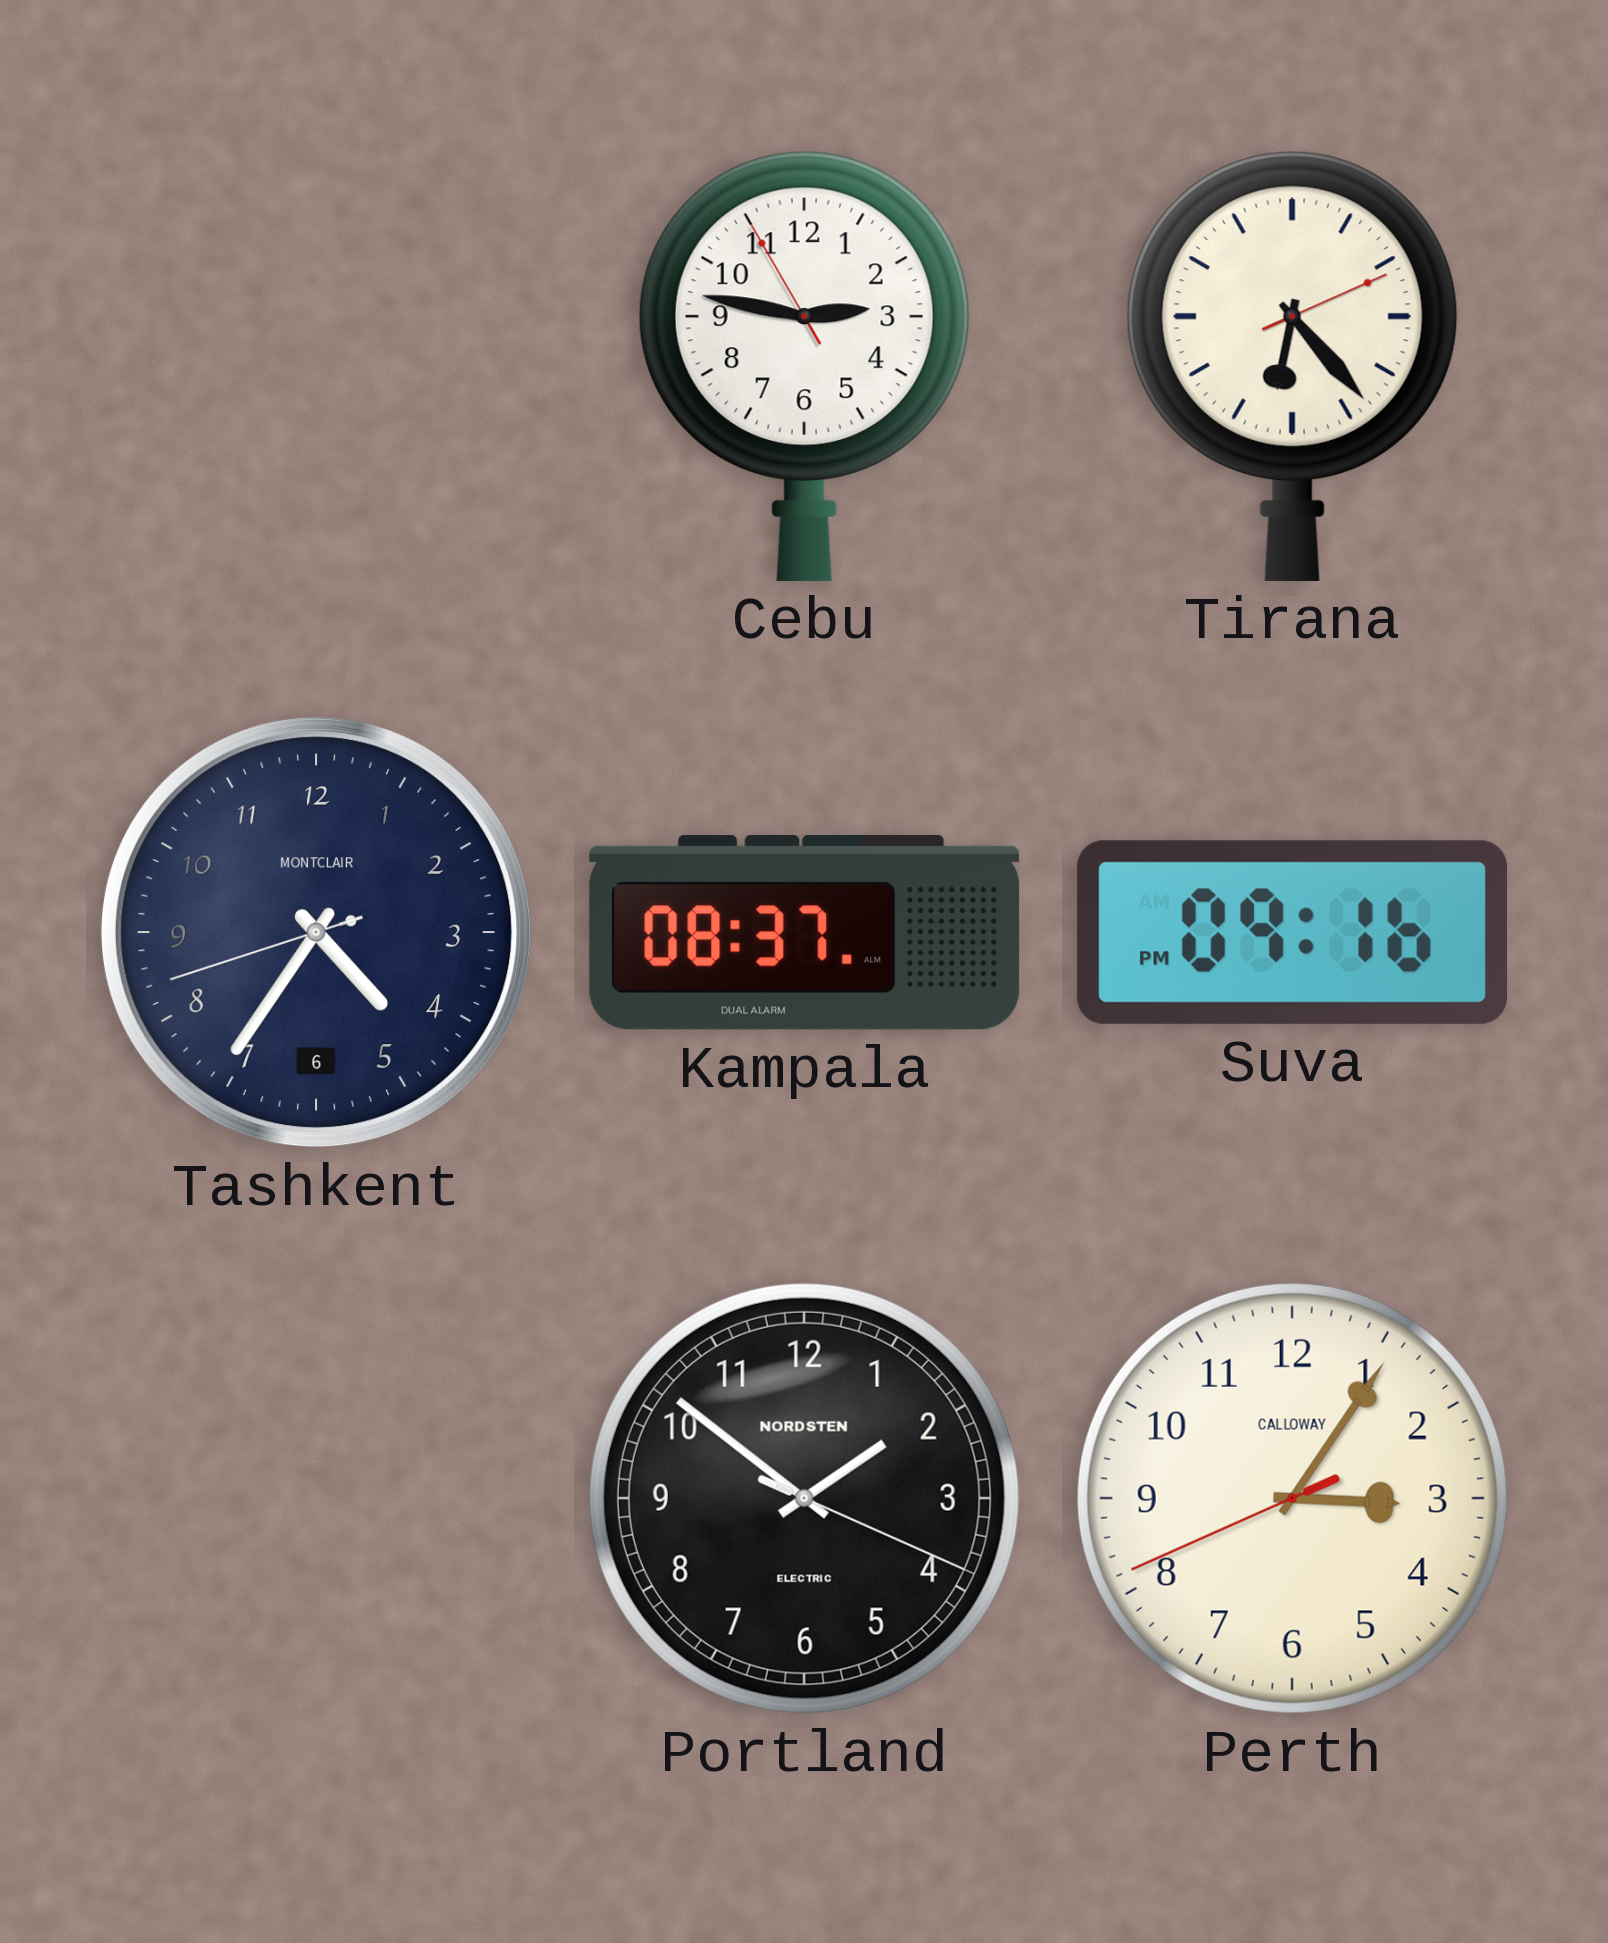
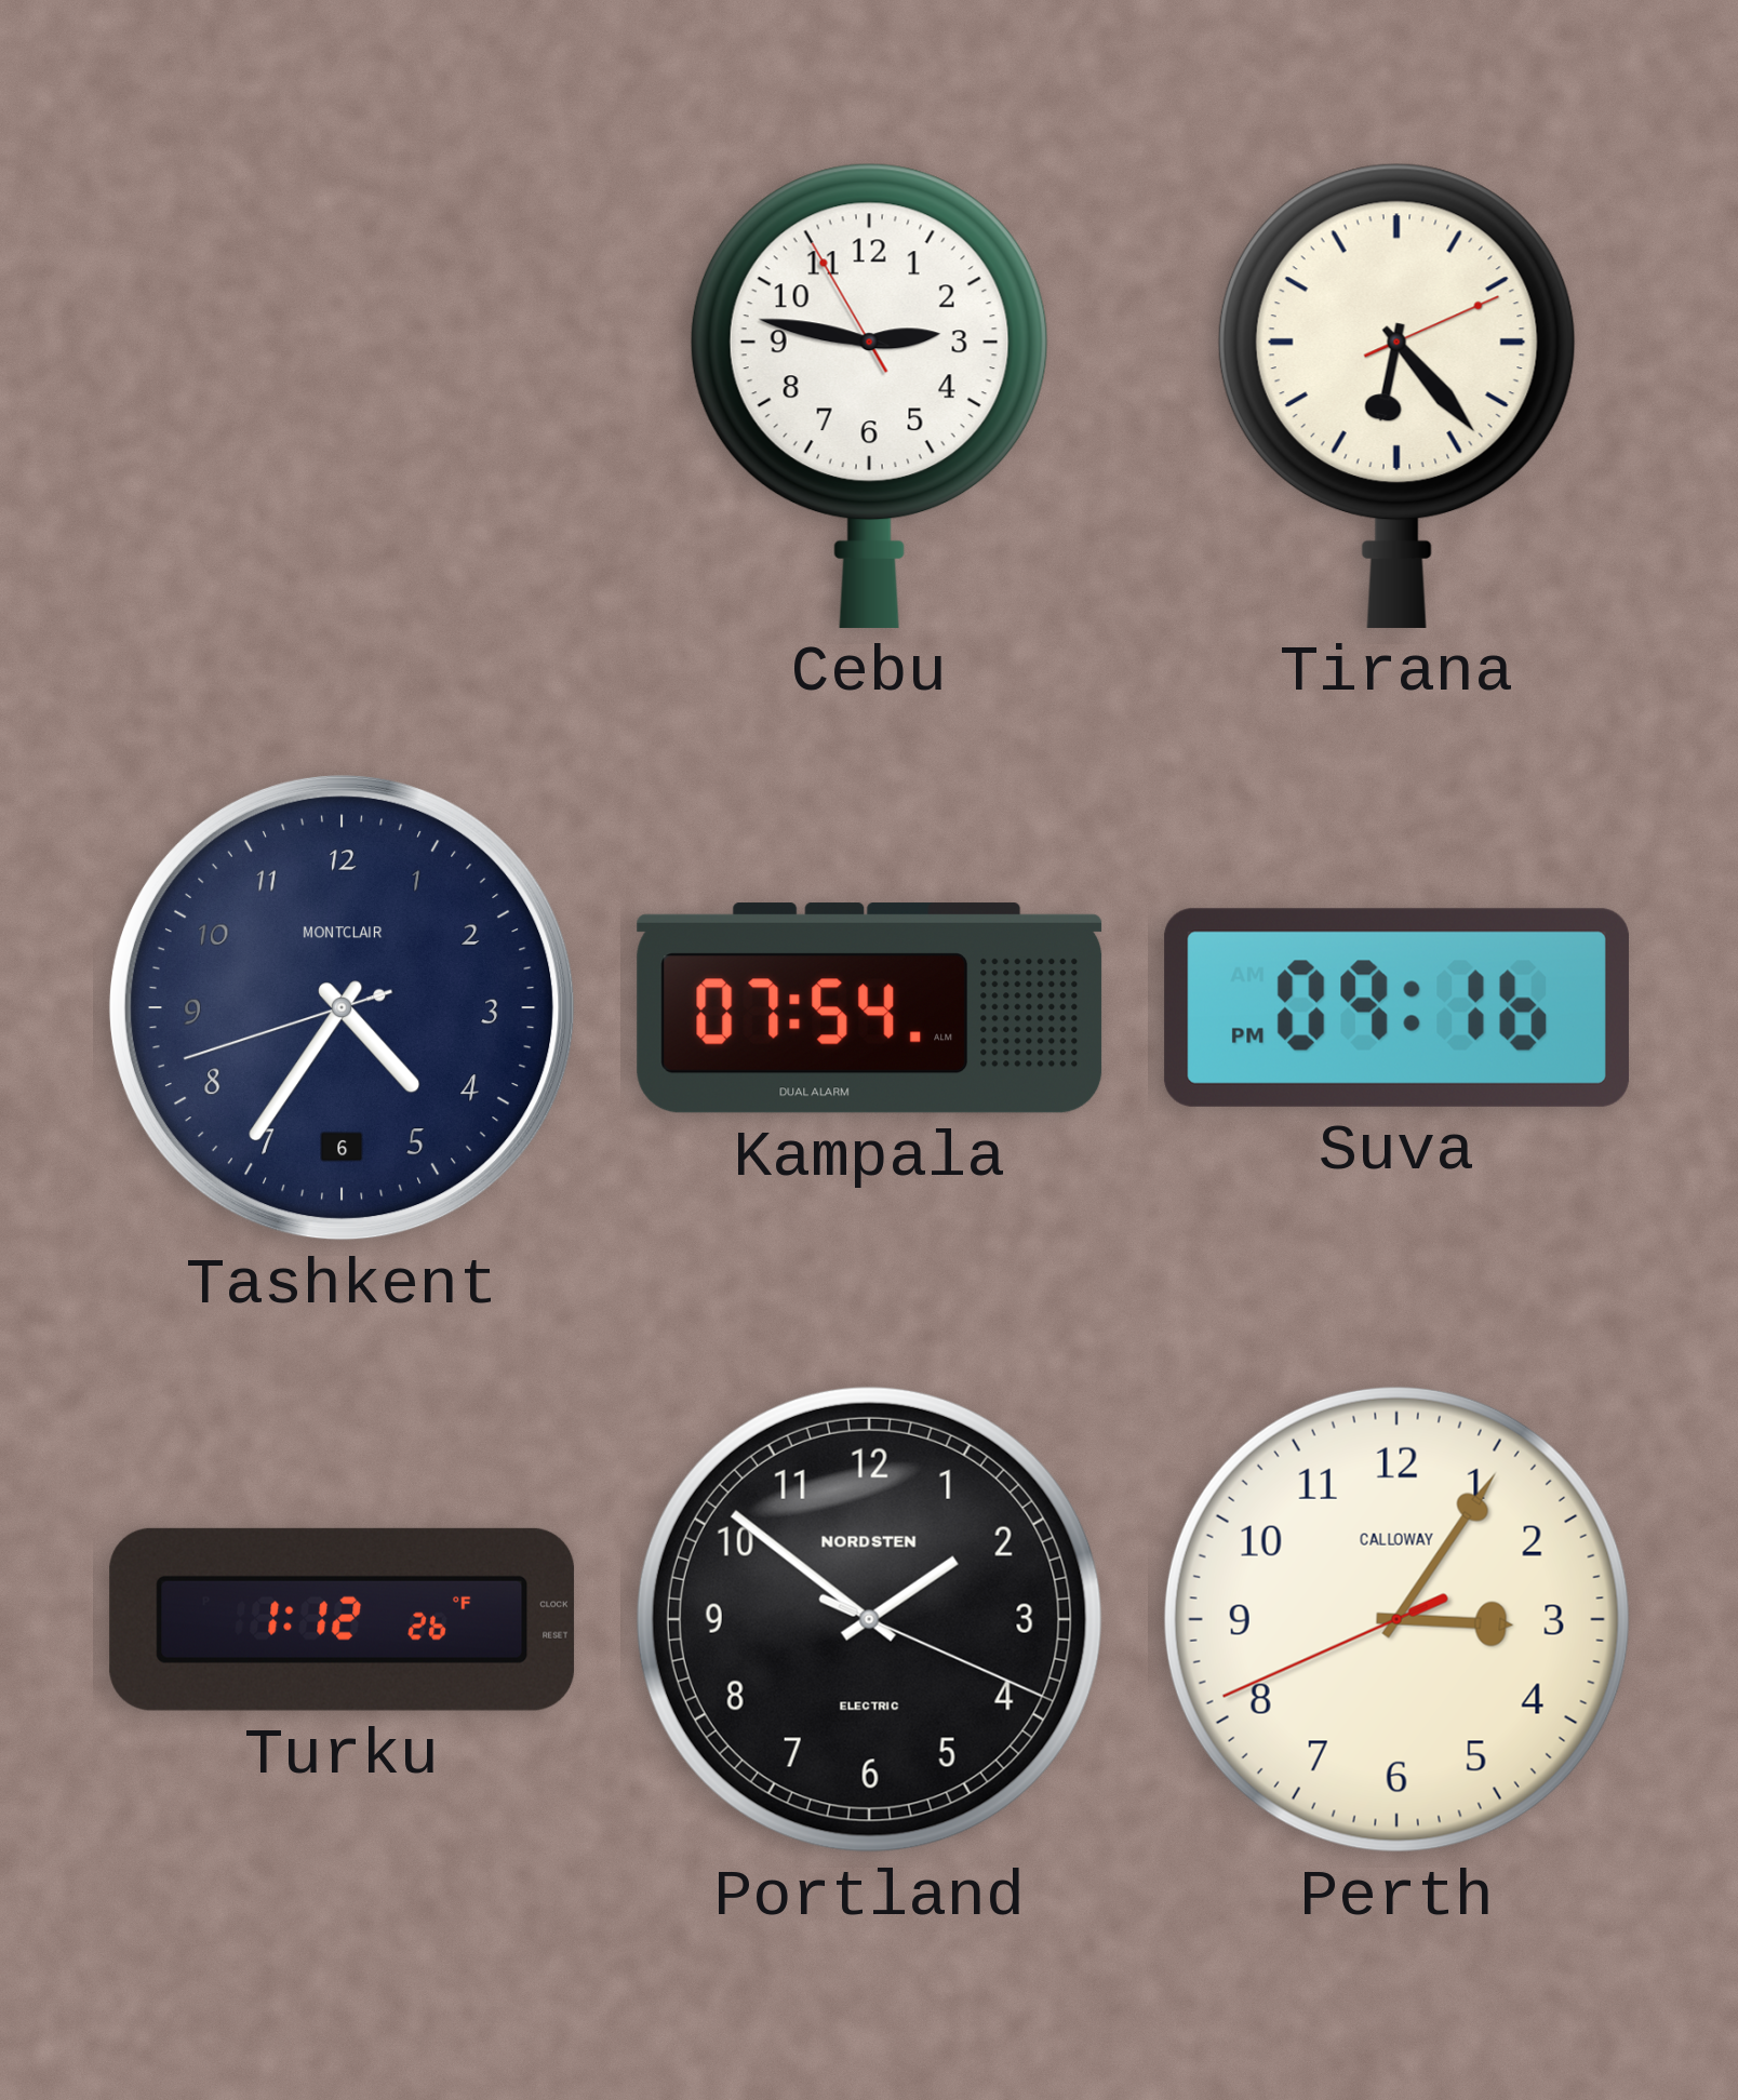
Kampala: 08:37 -> 07:54 (870, 1008)
Turku: none -> 1:12 (343, 1619)
